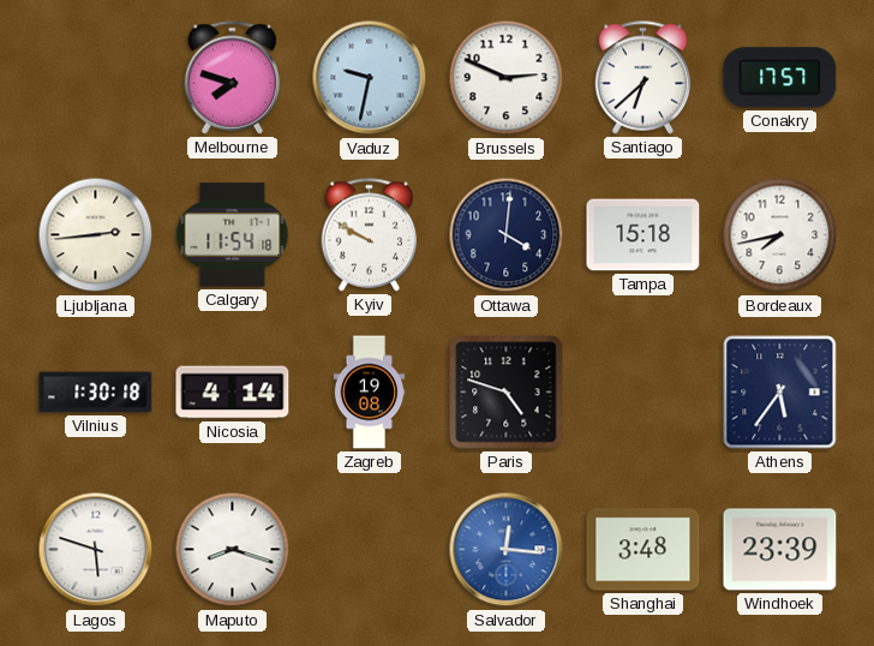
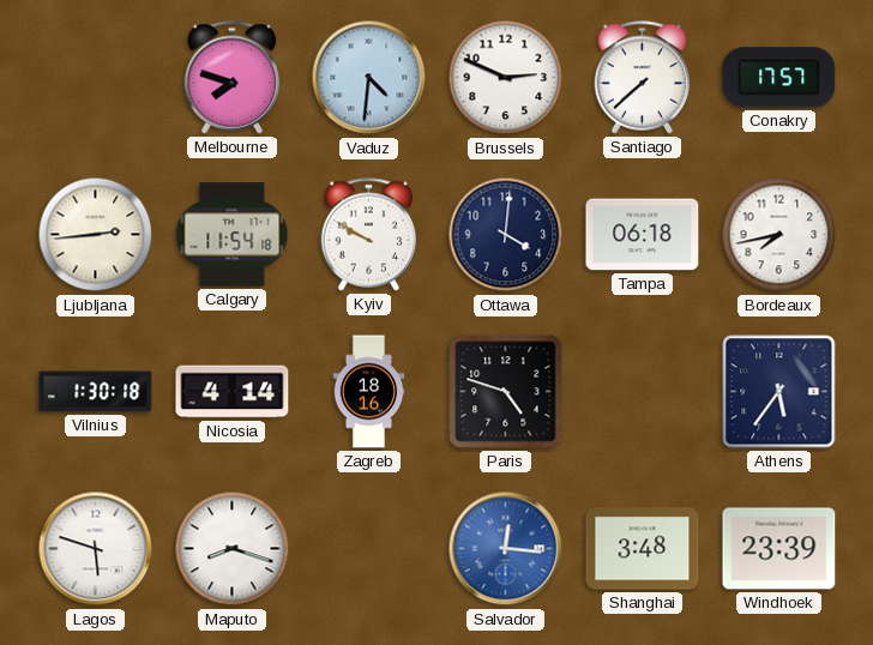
Vaduz: 9:32 -> 4:31 (369, 78)
Santiago: 6:38 -> 7:38 (643, 78)
Tampa: 15:18 -> 06:18 (643, 235)
Zagreb: 19:08 -> 18:16 (369, 392)
